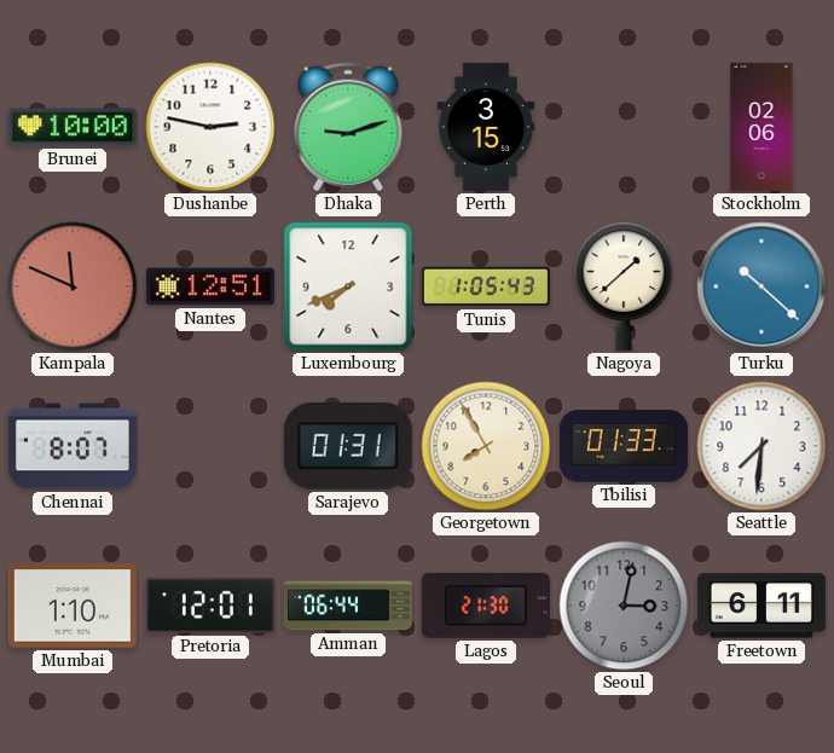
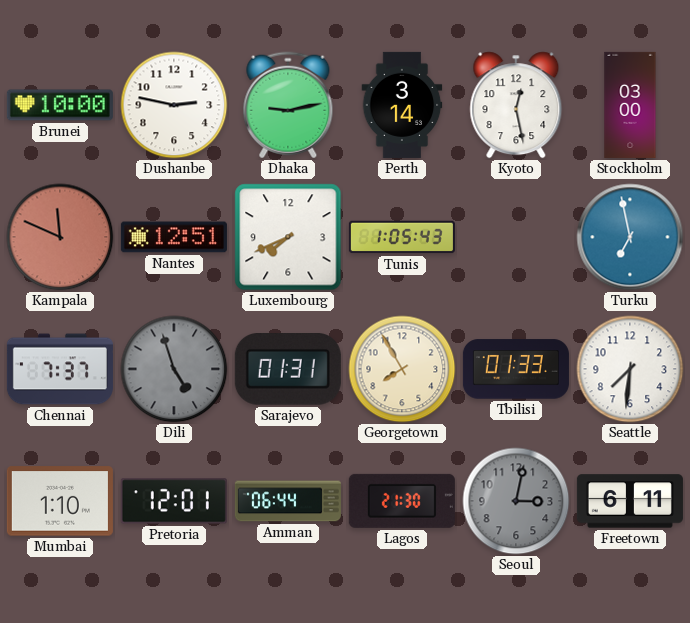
Dhaka: 9:12 -> 9:13 (288, 105)
Perth: 3:15 -> 3:14 (402, 105)
Kyoto: none -> 12:28 (516, 105)
Stockholm: 02:06 -> 03:00 (630, 105)
Nagoya: 1:38 -> none (624, 286)
Turku: 10:22 -> 6:58 (630, 237)
Chennai: 8:07 -> 7:37 (60, 369)
Dili: none -> 4:57 (174, 369)
